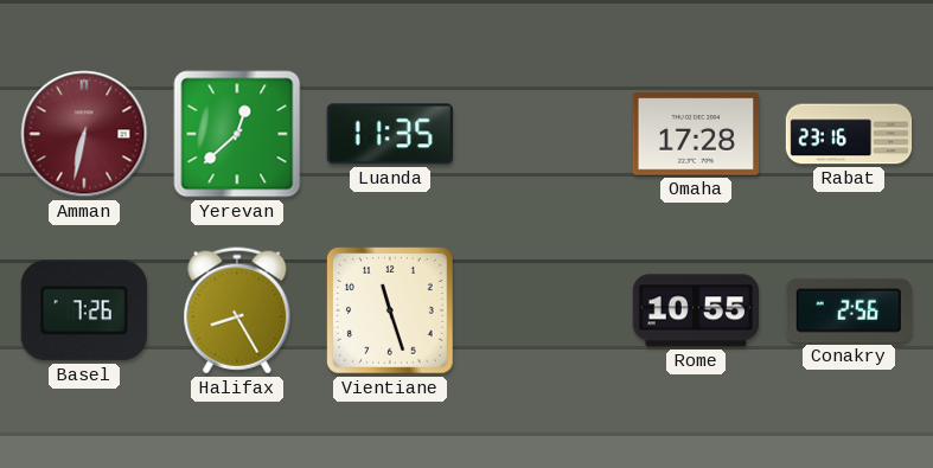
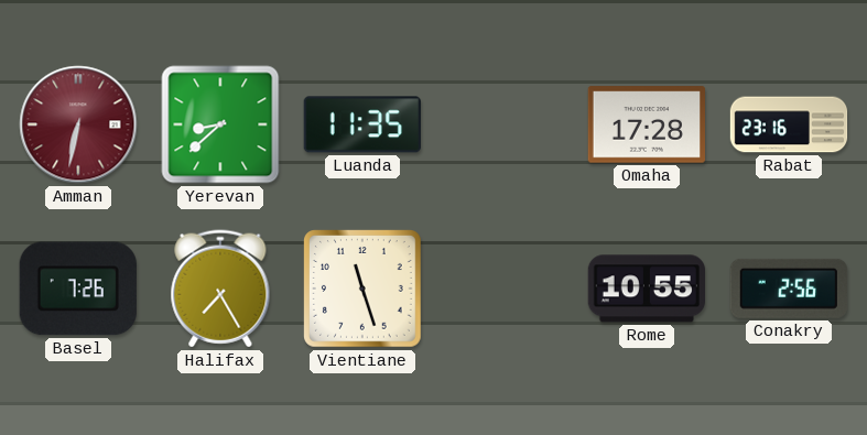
Yerevan: 12:38 -> 8:38 (220, 124)
Halifax: 8:25 -> 7:25 (220, 289)
